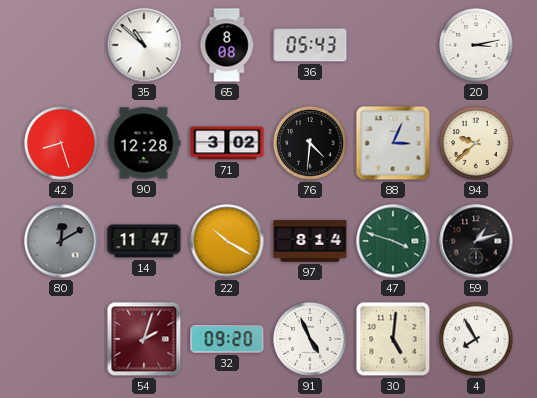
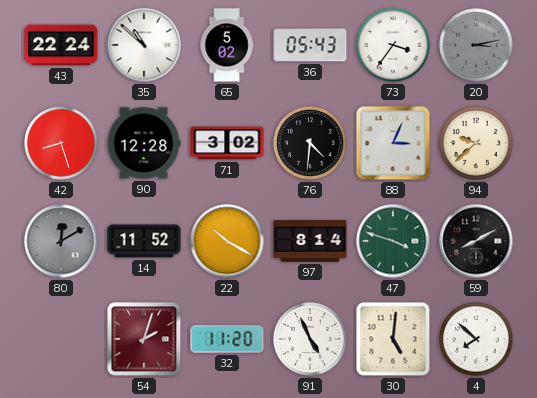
43: none -> 22:24 (61, 45)
65: 8:08 -> 5:02 (227, 45)
73: none -> 3:36 (393, 45)
20 dial: white -> grey (476, 45)
14: 11:47 -> 11:52 (144, 241)
59: 1:12 -> 8:10 (476, 241)
32: 09:20 -> 11:20 (227, 339)
4: 7:55 -> 7:52 (476, 339)
